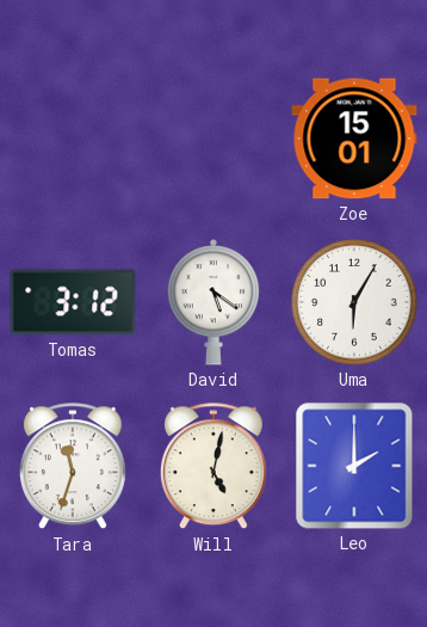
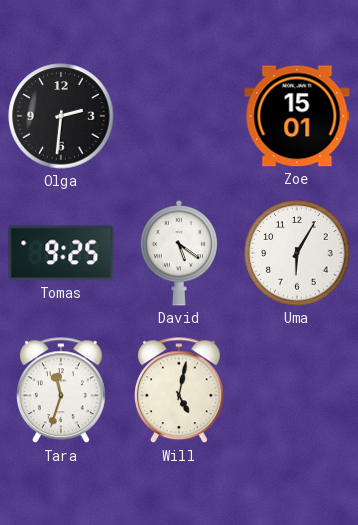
Olga: none -> 2:31 (61, 116)
Tomas: 3:12 -> 9:25 (61, 253)
Leo: 2:00 -> none (354, 466)
